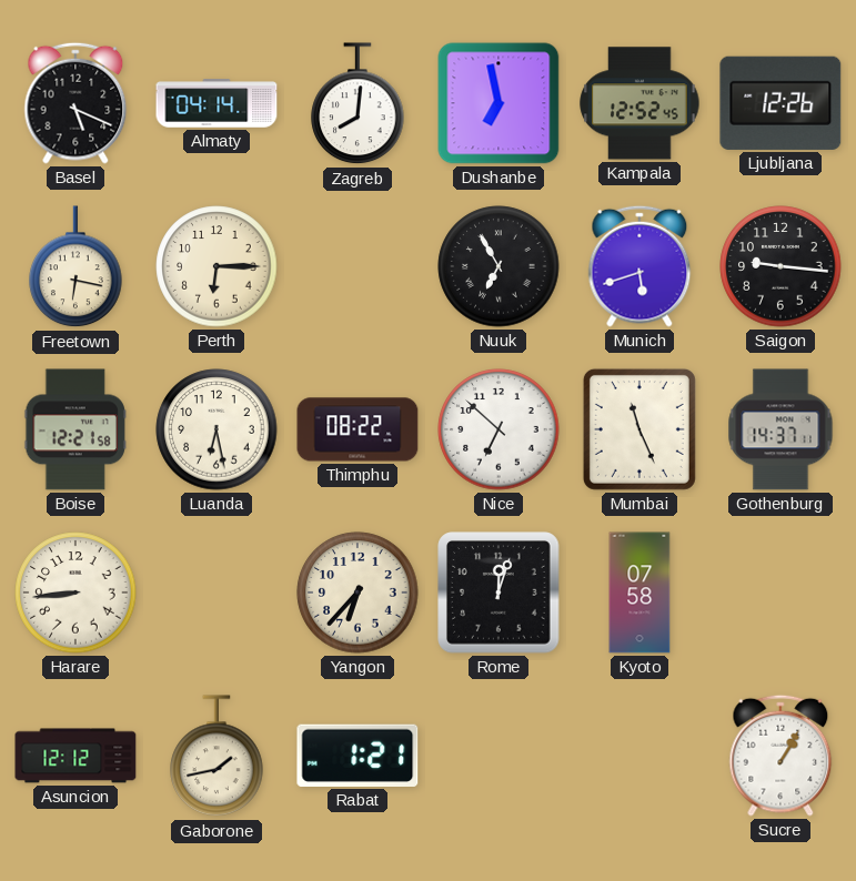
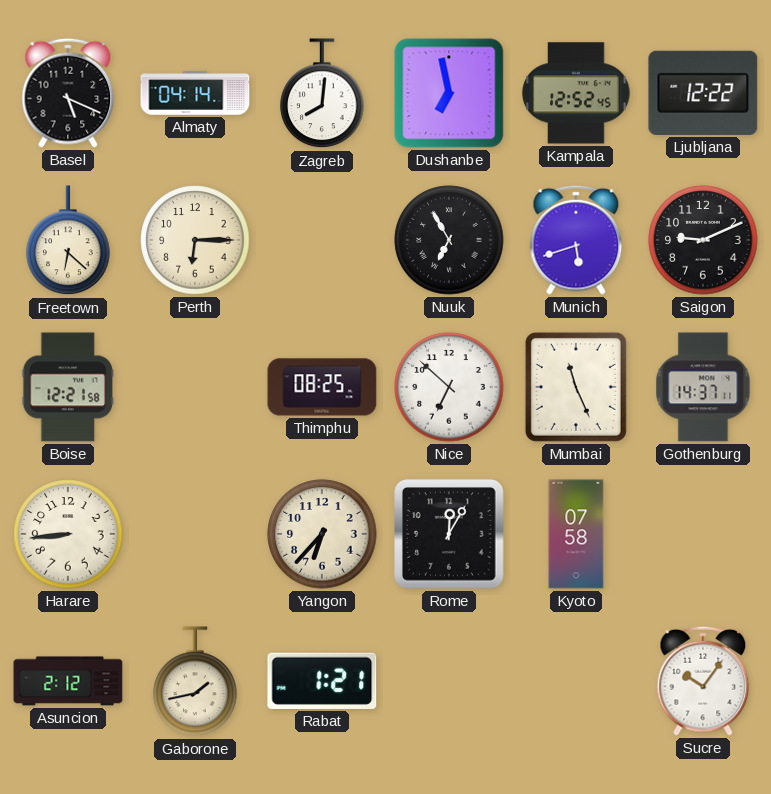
Ljubljana: 12:26 -> 12:22 (703, 93)
Freetown: 6:17 -> 6:22 (68, 241)
Saigon: 9:16 -> 9:11 (703, 240)
Luanda: 6:28 -> none (216, 429)
Thimphu: 08:22 -> 08:25 (322, 387)
Rome: 12:03 -> 12:05 (449, 534)
Asuncion: 12:12 -> 2:12 (68, 681)
Sucre: 1:05 -> 10:06 (703, 681)
